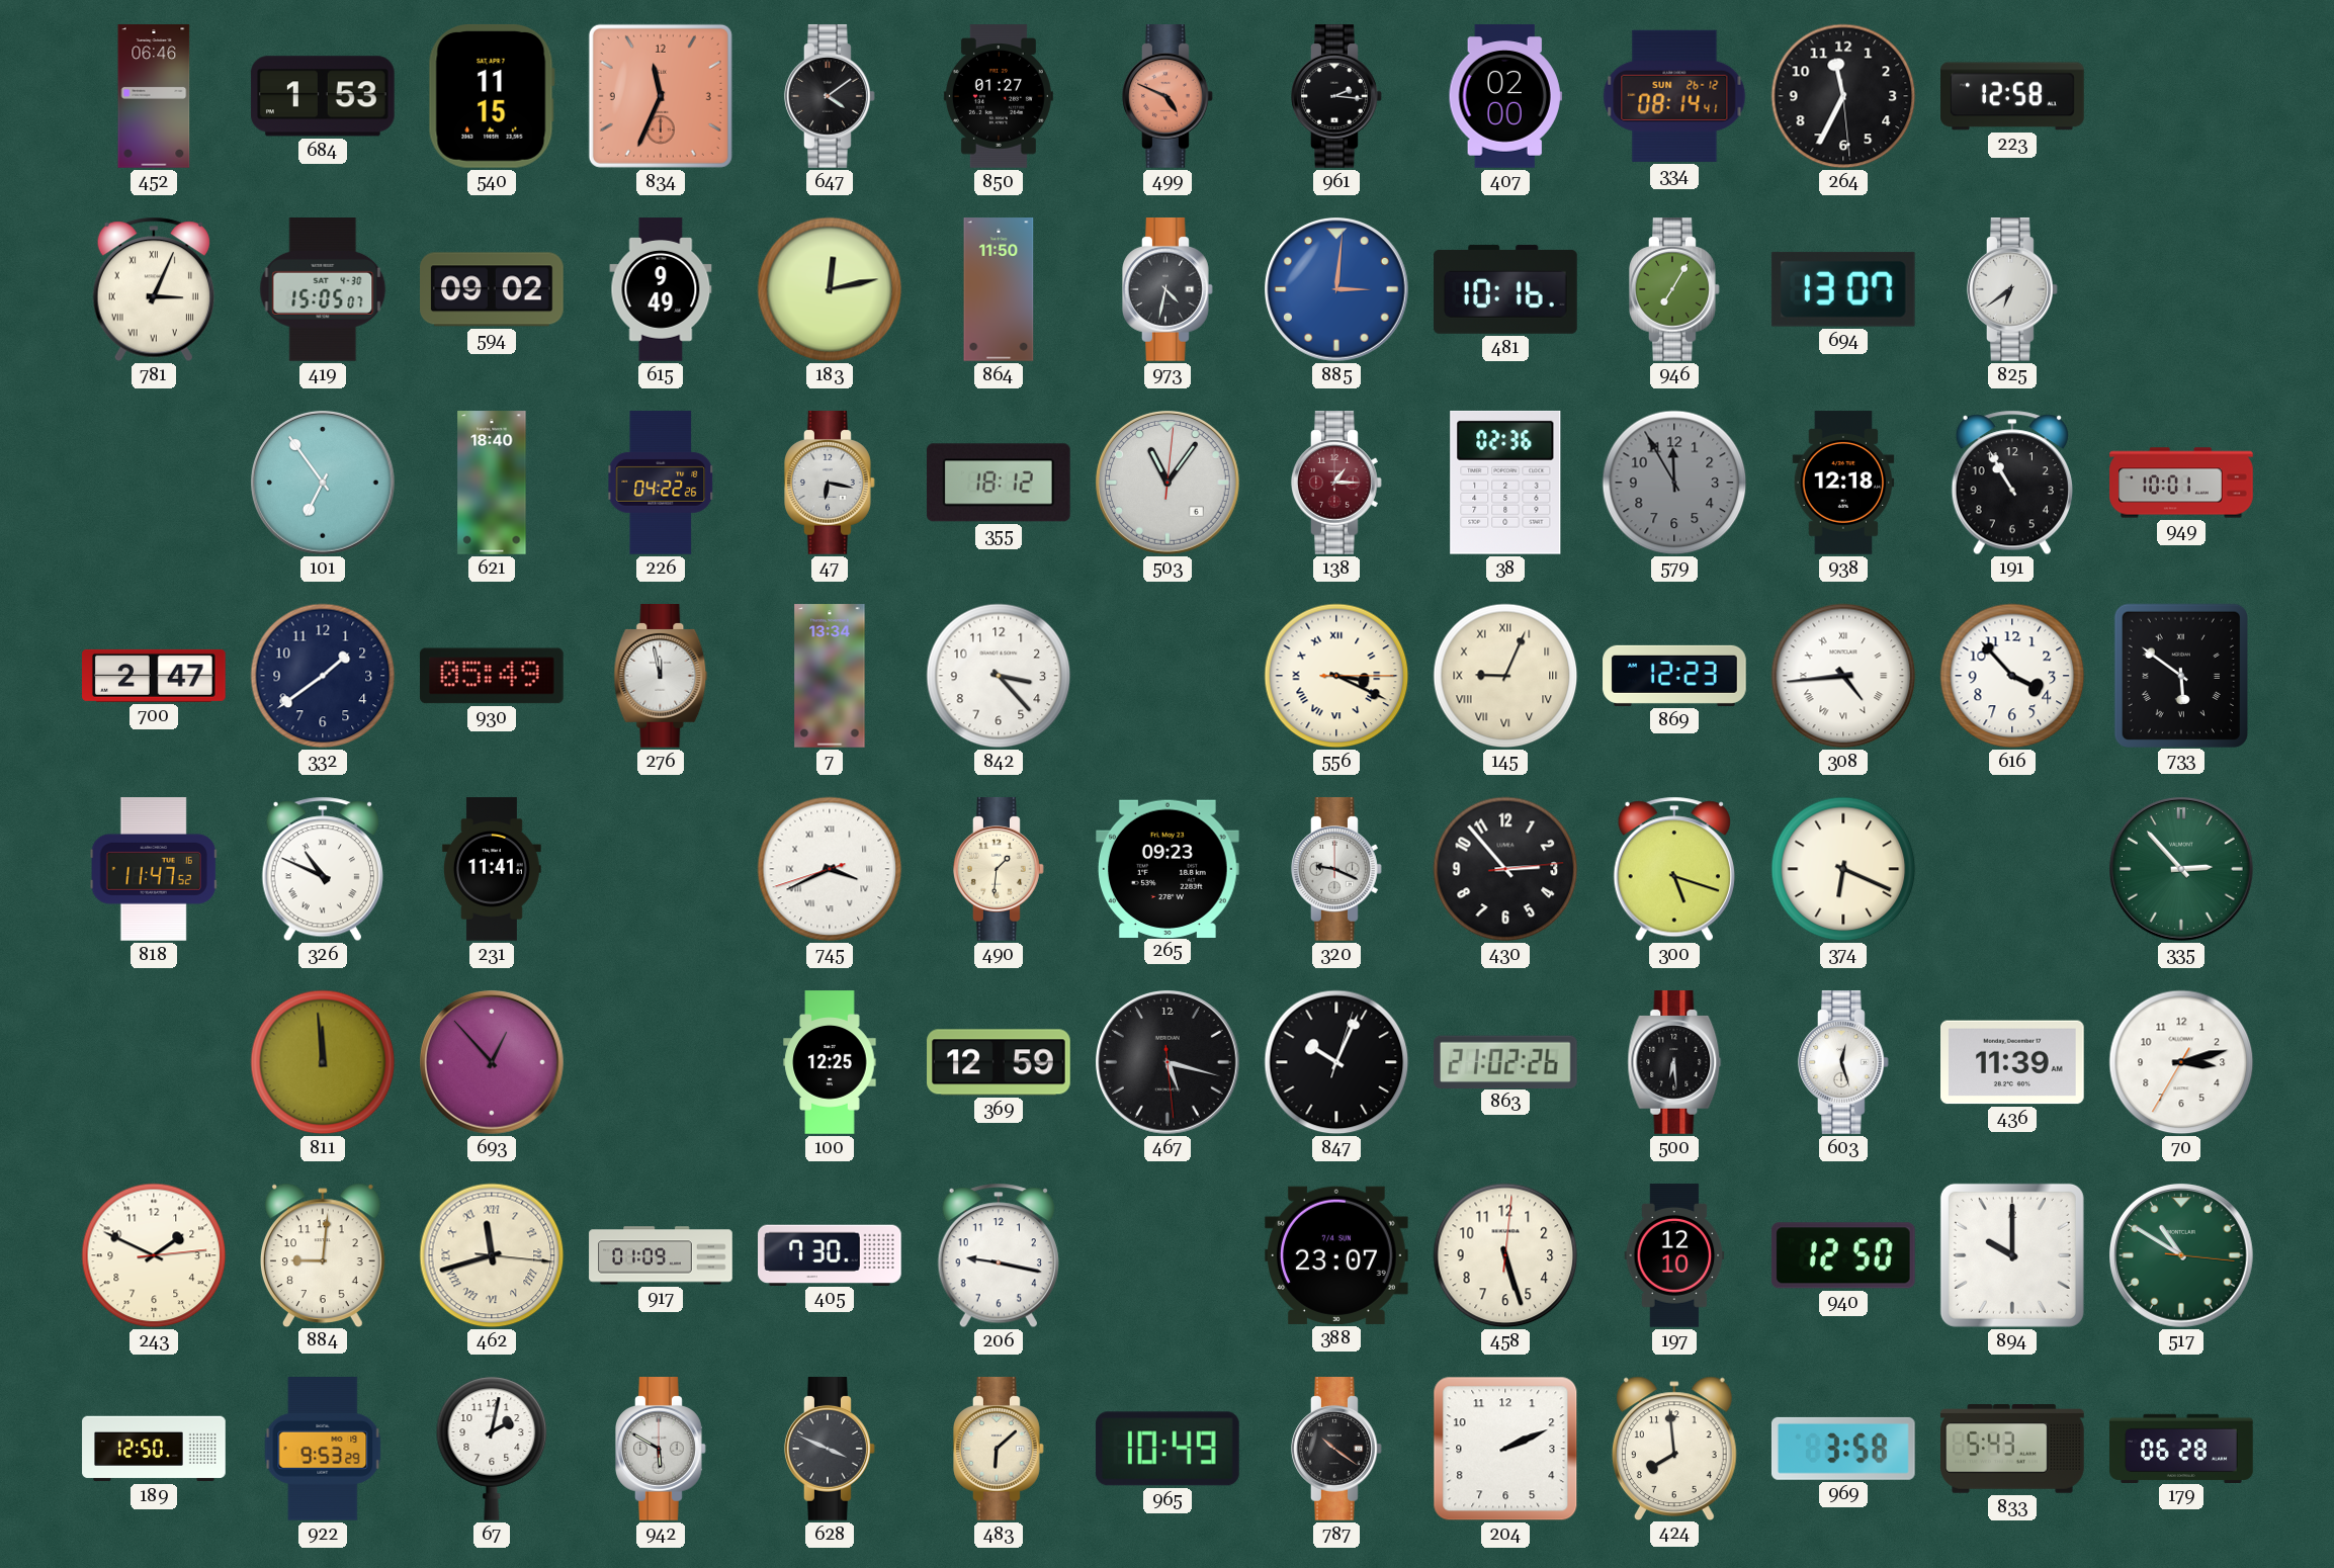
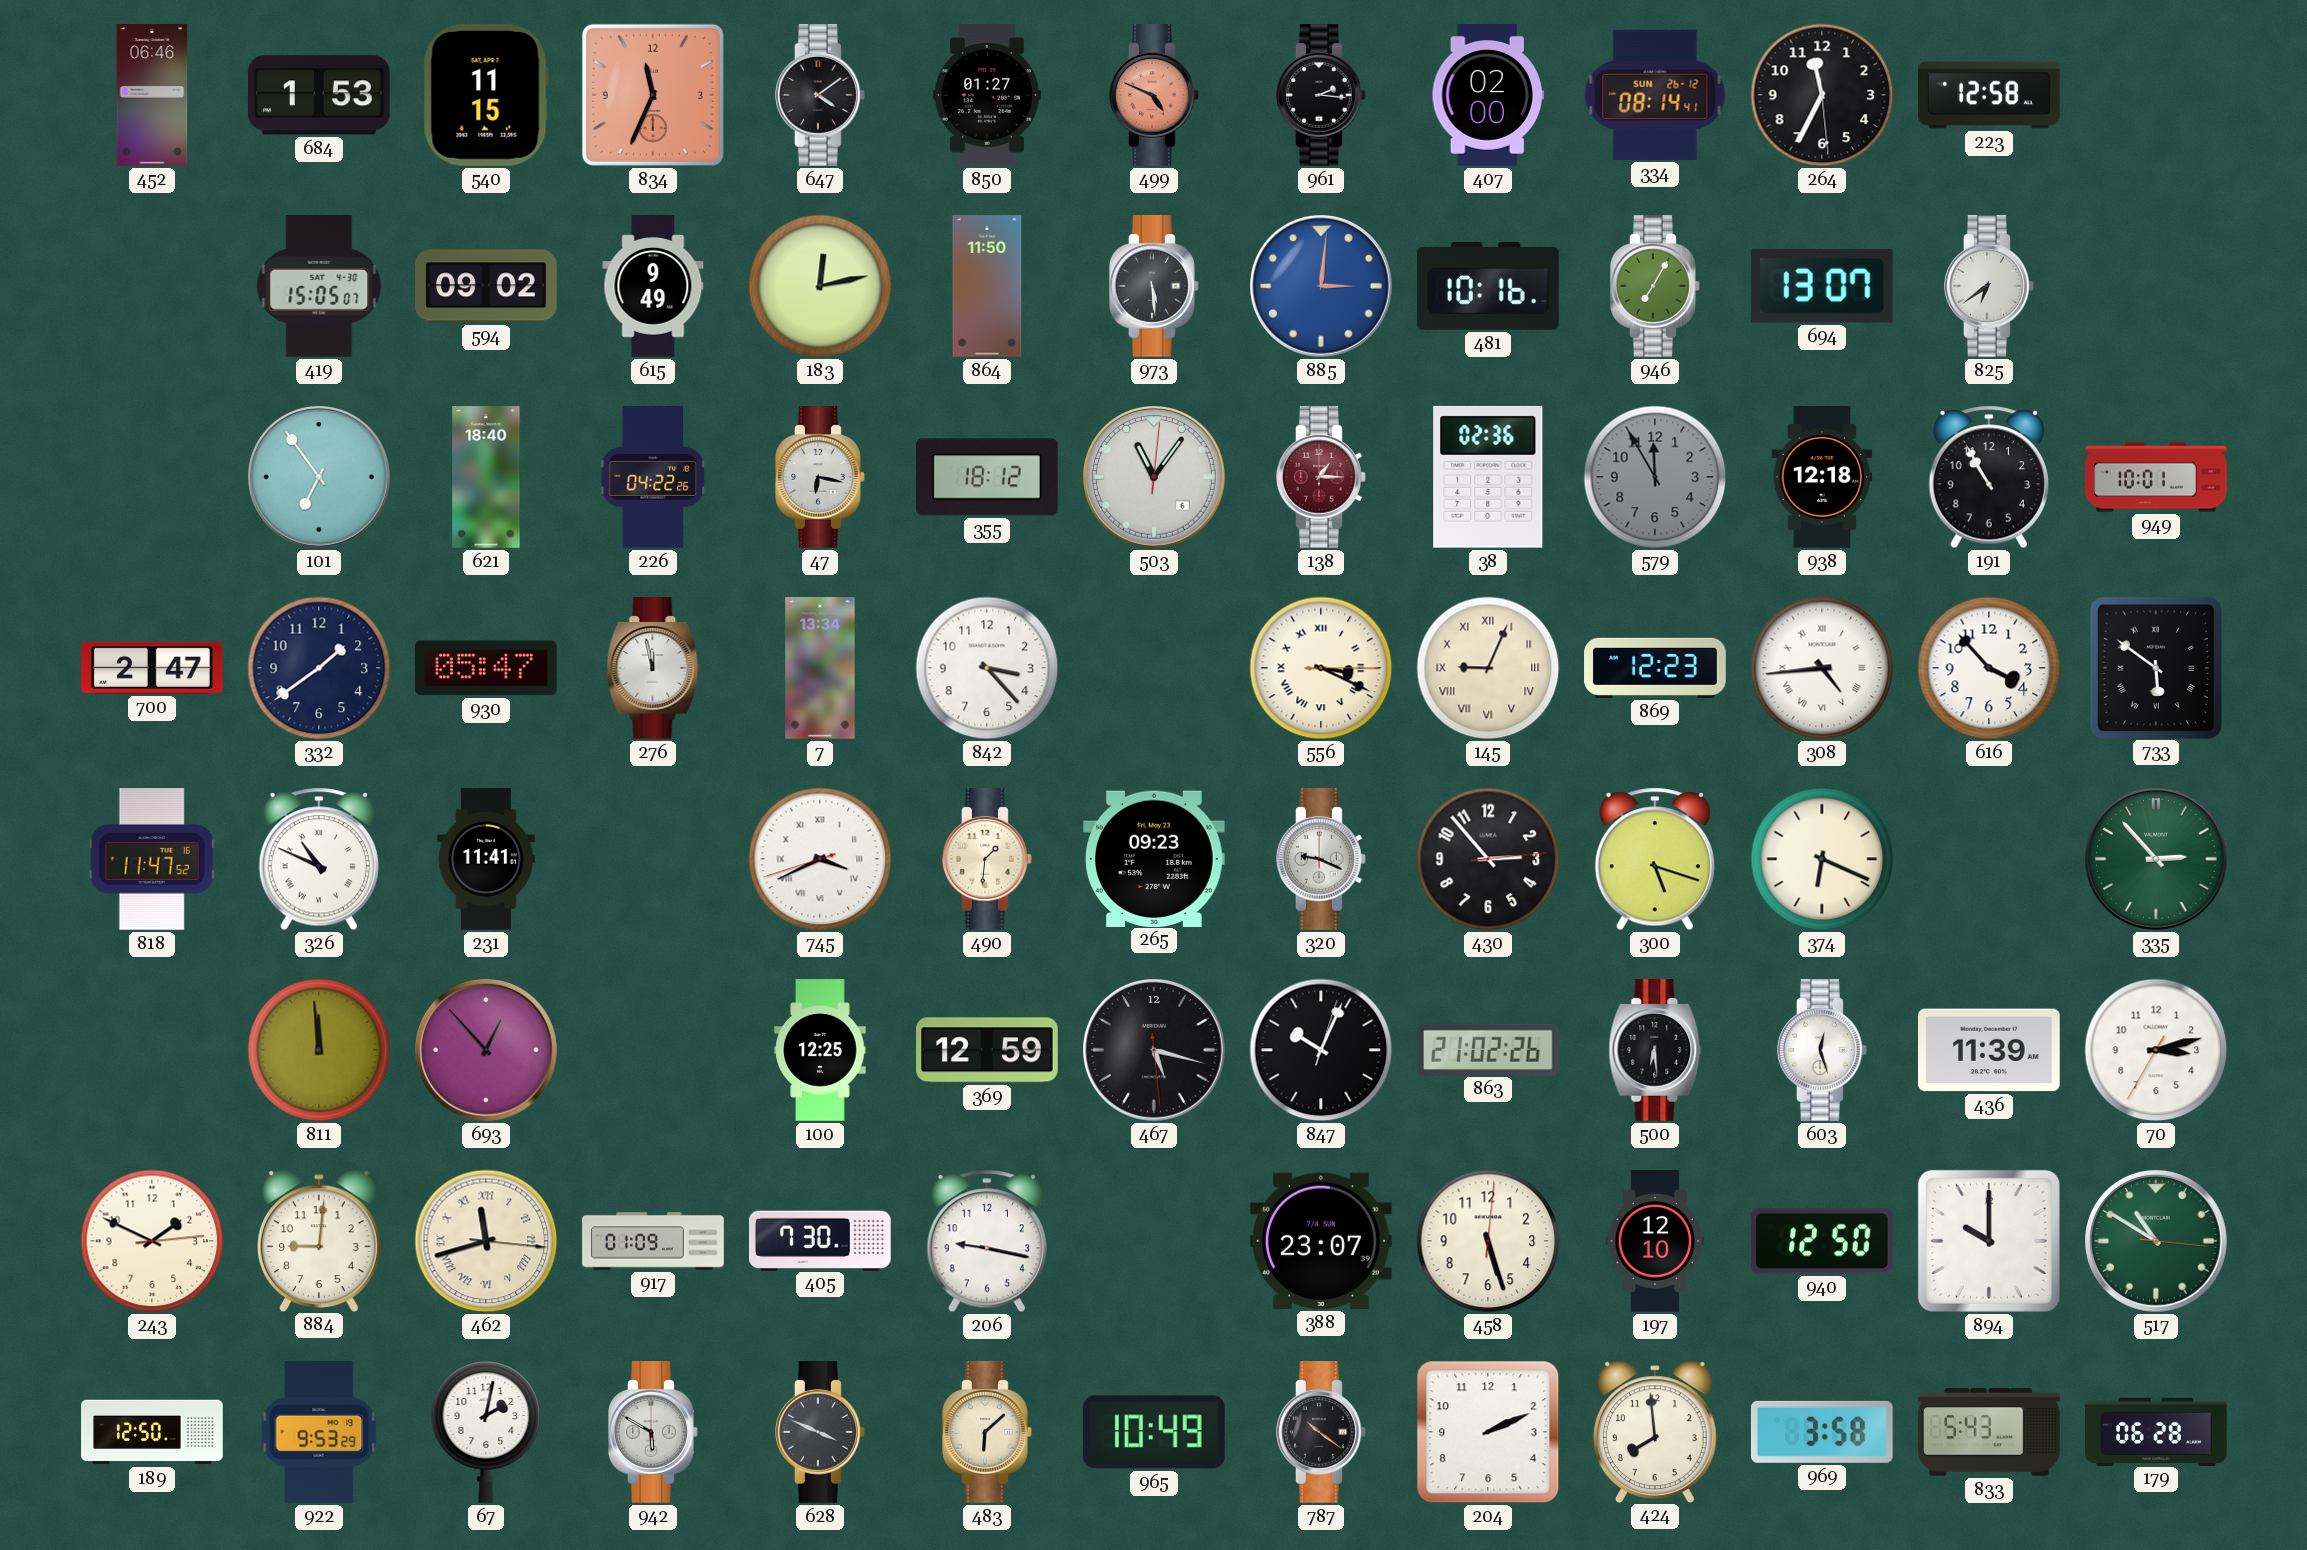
781: 3:04 -> none (154, 289)
973: 4:32 -> 5:29 (1154, 287)
930: 05:49 -> 05:47 (486, 668)
